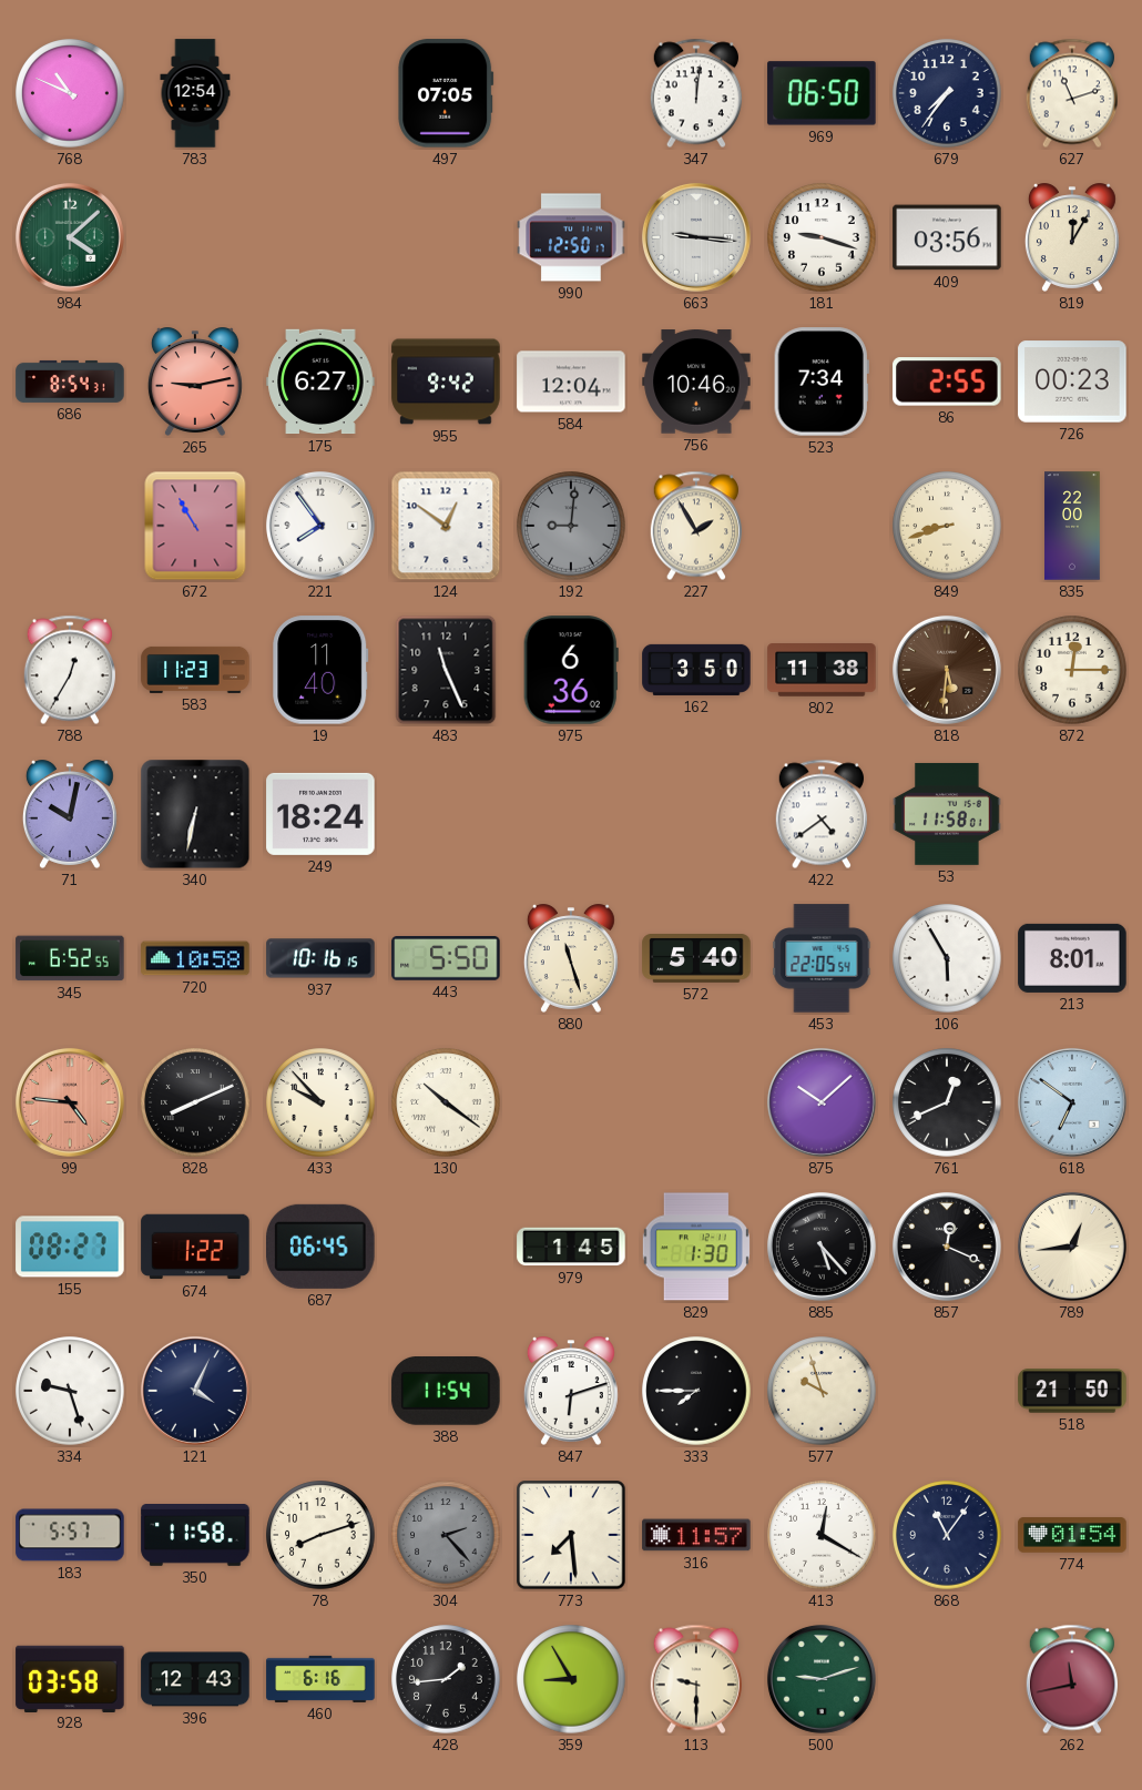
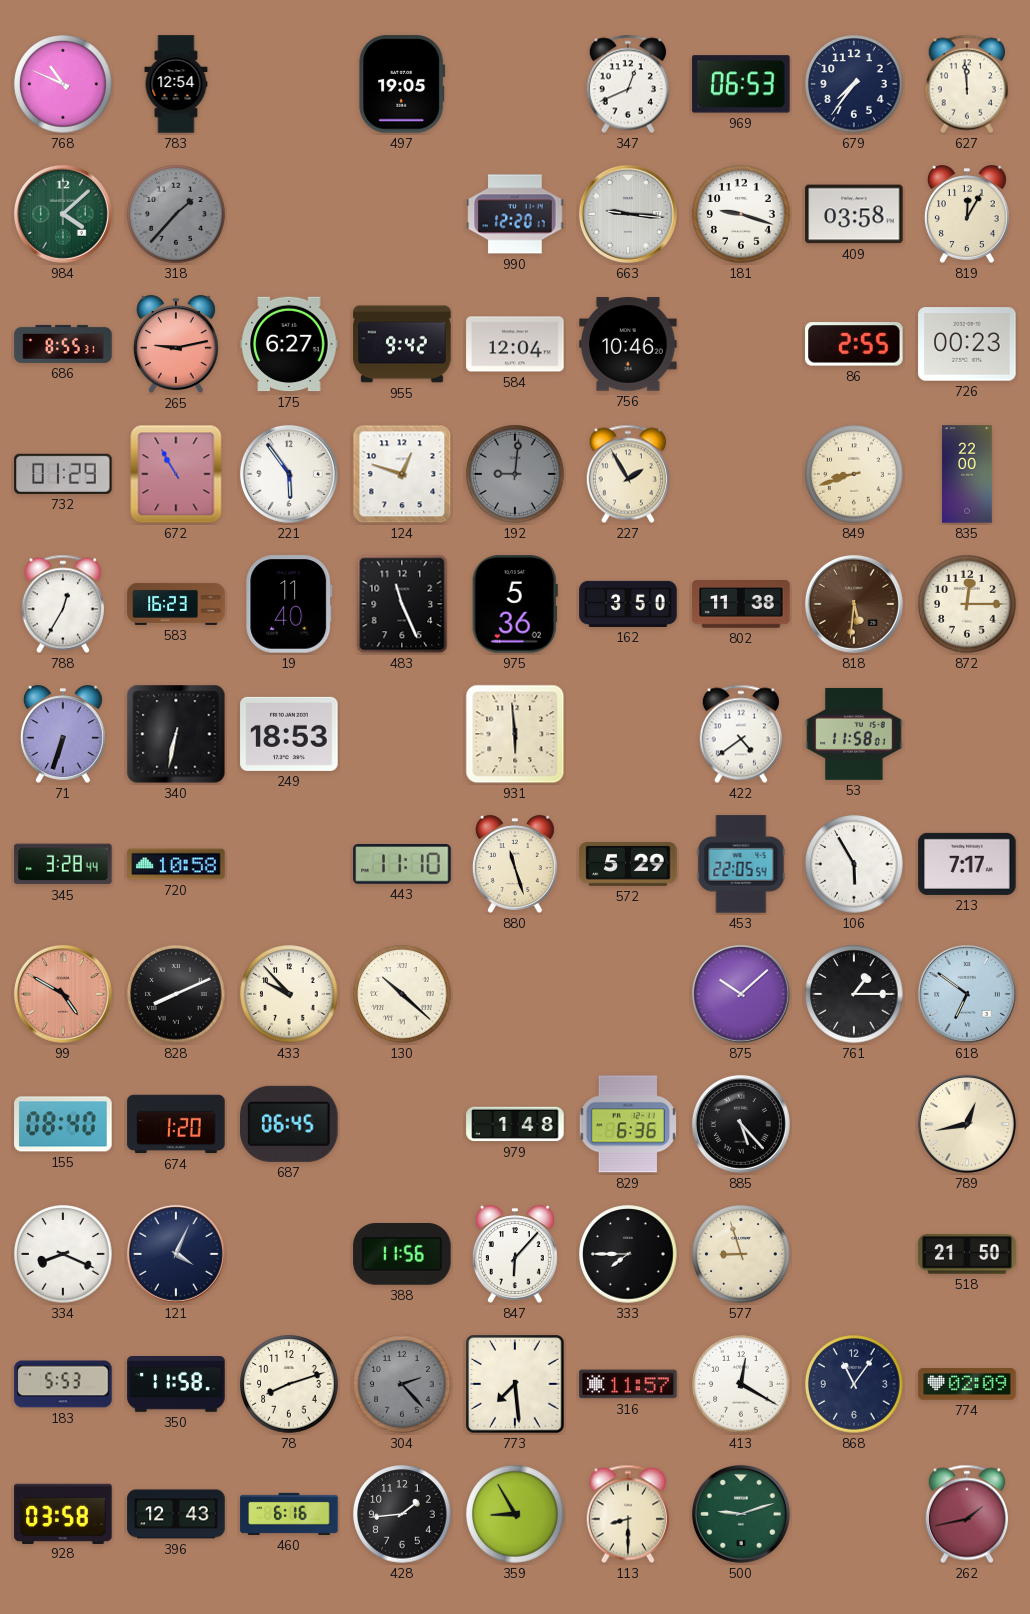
497: 07:05 -> 19:05 (402, 84)
347: 12:01 -> 12:41 (628, 84)
969: 06:50 -> 06:53 (741, 84)
627: 11:12 -> 11:59 (967, 84)
318: none -> 1:37 (176, 214)
990: 12:50 -> 12:20 (515, 214)
409: 03:56 -> 03:58 (854, 214)
686: 8:54 -> 8:55 (63, 344)
523: 7:34 -> none (822, 382)
732: none -> 01:29 (63, 474)
221: 7:54 -> 5:54 (289, 474)
124: 12:51 -> 12:48 (402, 474)
583: 11:23 -> 16:23 (176, 604)
975: 6:36 -> 5:36 (515, 604)
71: 10:02 -> 6:33 (63, 734)
249: 18:24 -> 18:53 (289, 734)
931: none -> 5:59 (515, 734)
345: 6:52 -> 3:28 (63, 864)
937: 10:16 -> none (320, 958)
443: 5:50 -> 11:10 (402, 864)
572: 5:40 -> 5:29 (628, 865)
213: 8:01 -> 7:17 (967, 864)
99: 4:46 -> 4:50 (63, 994)
130: 10:21 -> 10:22 (402, 994)
761: 12:41 -> 1:15 (854, 994)
155: 08:27 -> 08:40 (63, 1124)
674: 1:22 -> 1:20 (176, 1124)
979: 1:45 -> 1:48 (515, 1124)
829: 1:30 -> 6:36 (628, 1124)
857: 12:19 -> none (947, 1247)
789: 12:44 -> 12:43 (967, 1124)
334: 9:27 -> 8:19 (63, 1254)
388: 11:54 -> 11:56 (402, 1255)
847: 6:12 -> 6:07 (515, 1254)
577: 9:57 -> 8:57 (741, 1254)
183: 5:57 -> 5:53 (63, 1384)
774: 01:54 -> 02:09 (967, 1384)
113: 9:30 -> 8:30 (628, 1514)
262: 11:43 -> 1:43 (967, 1514)
